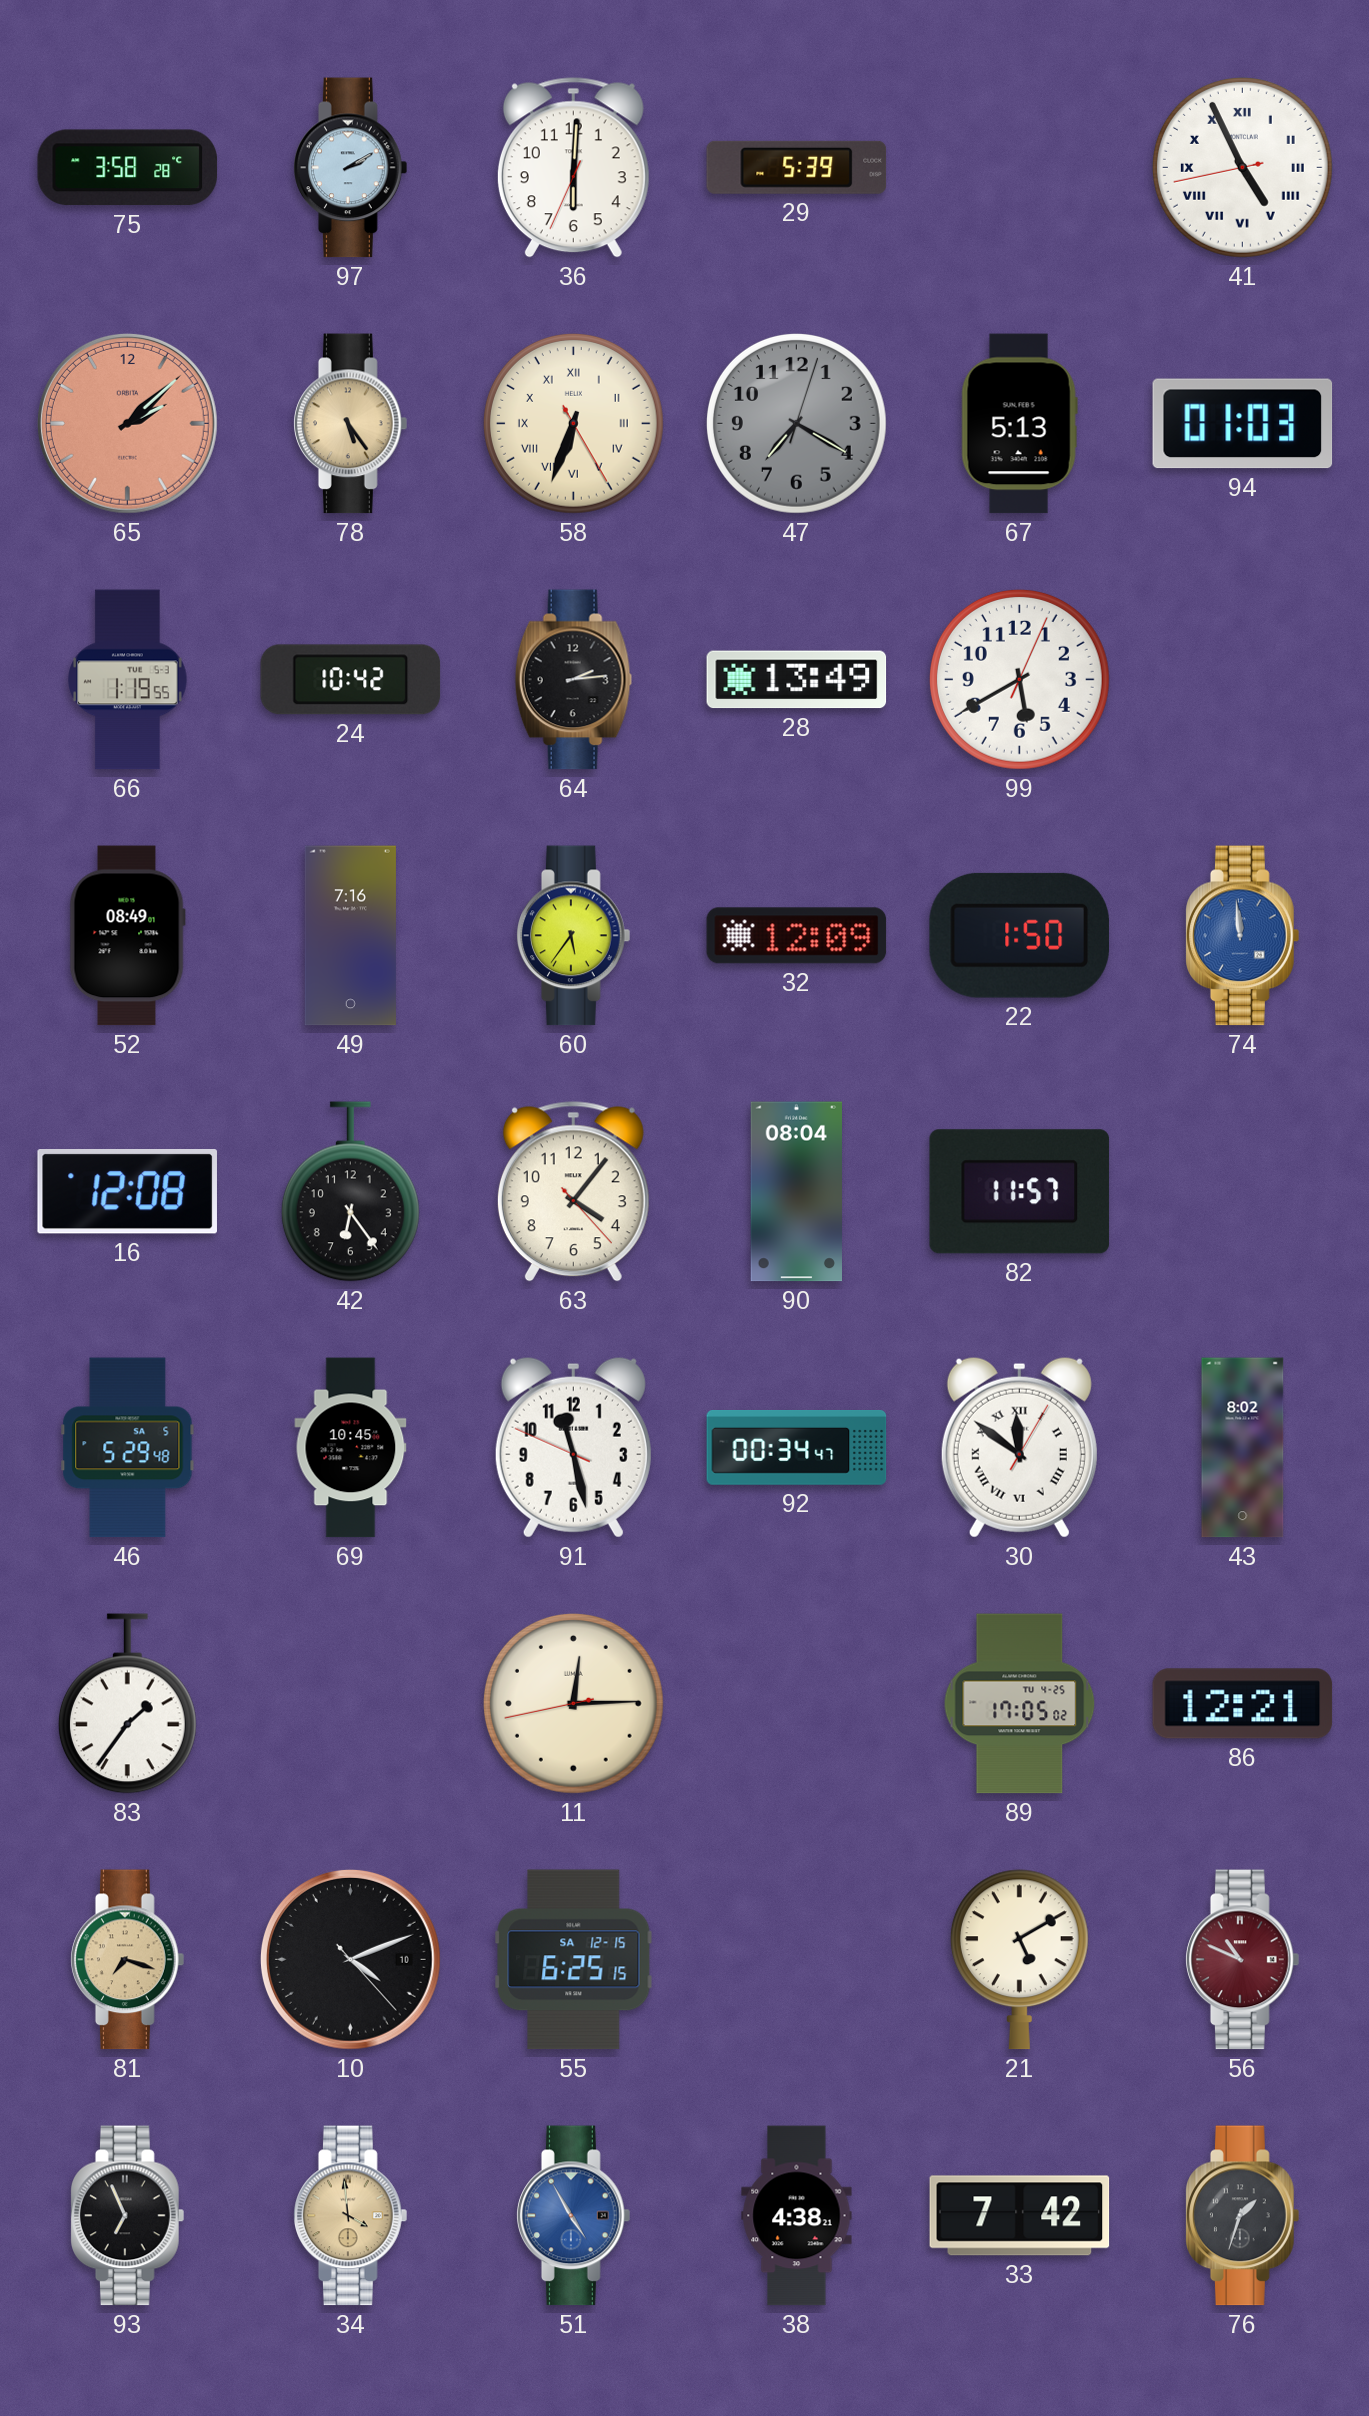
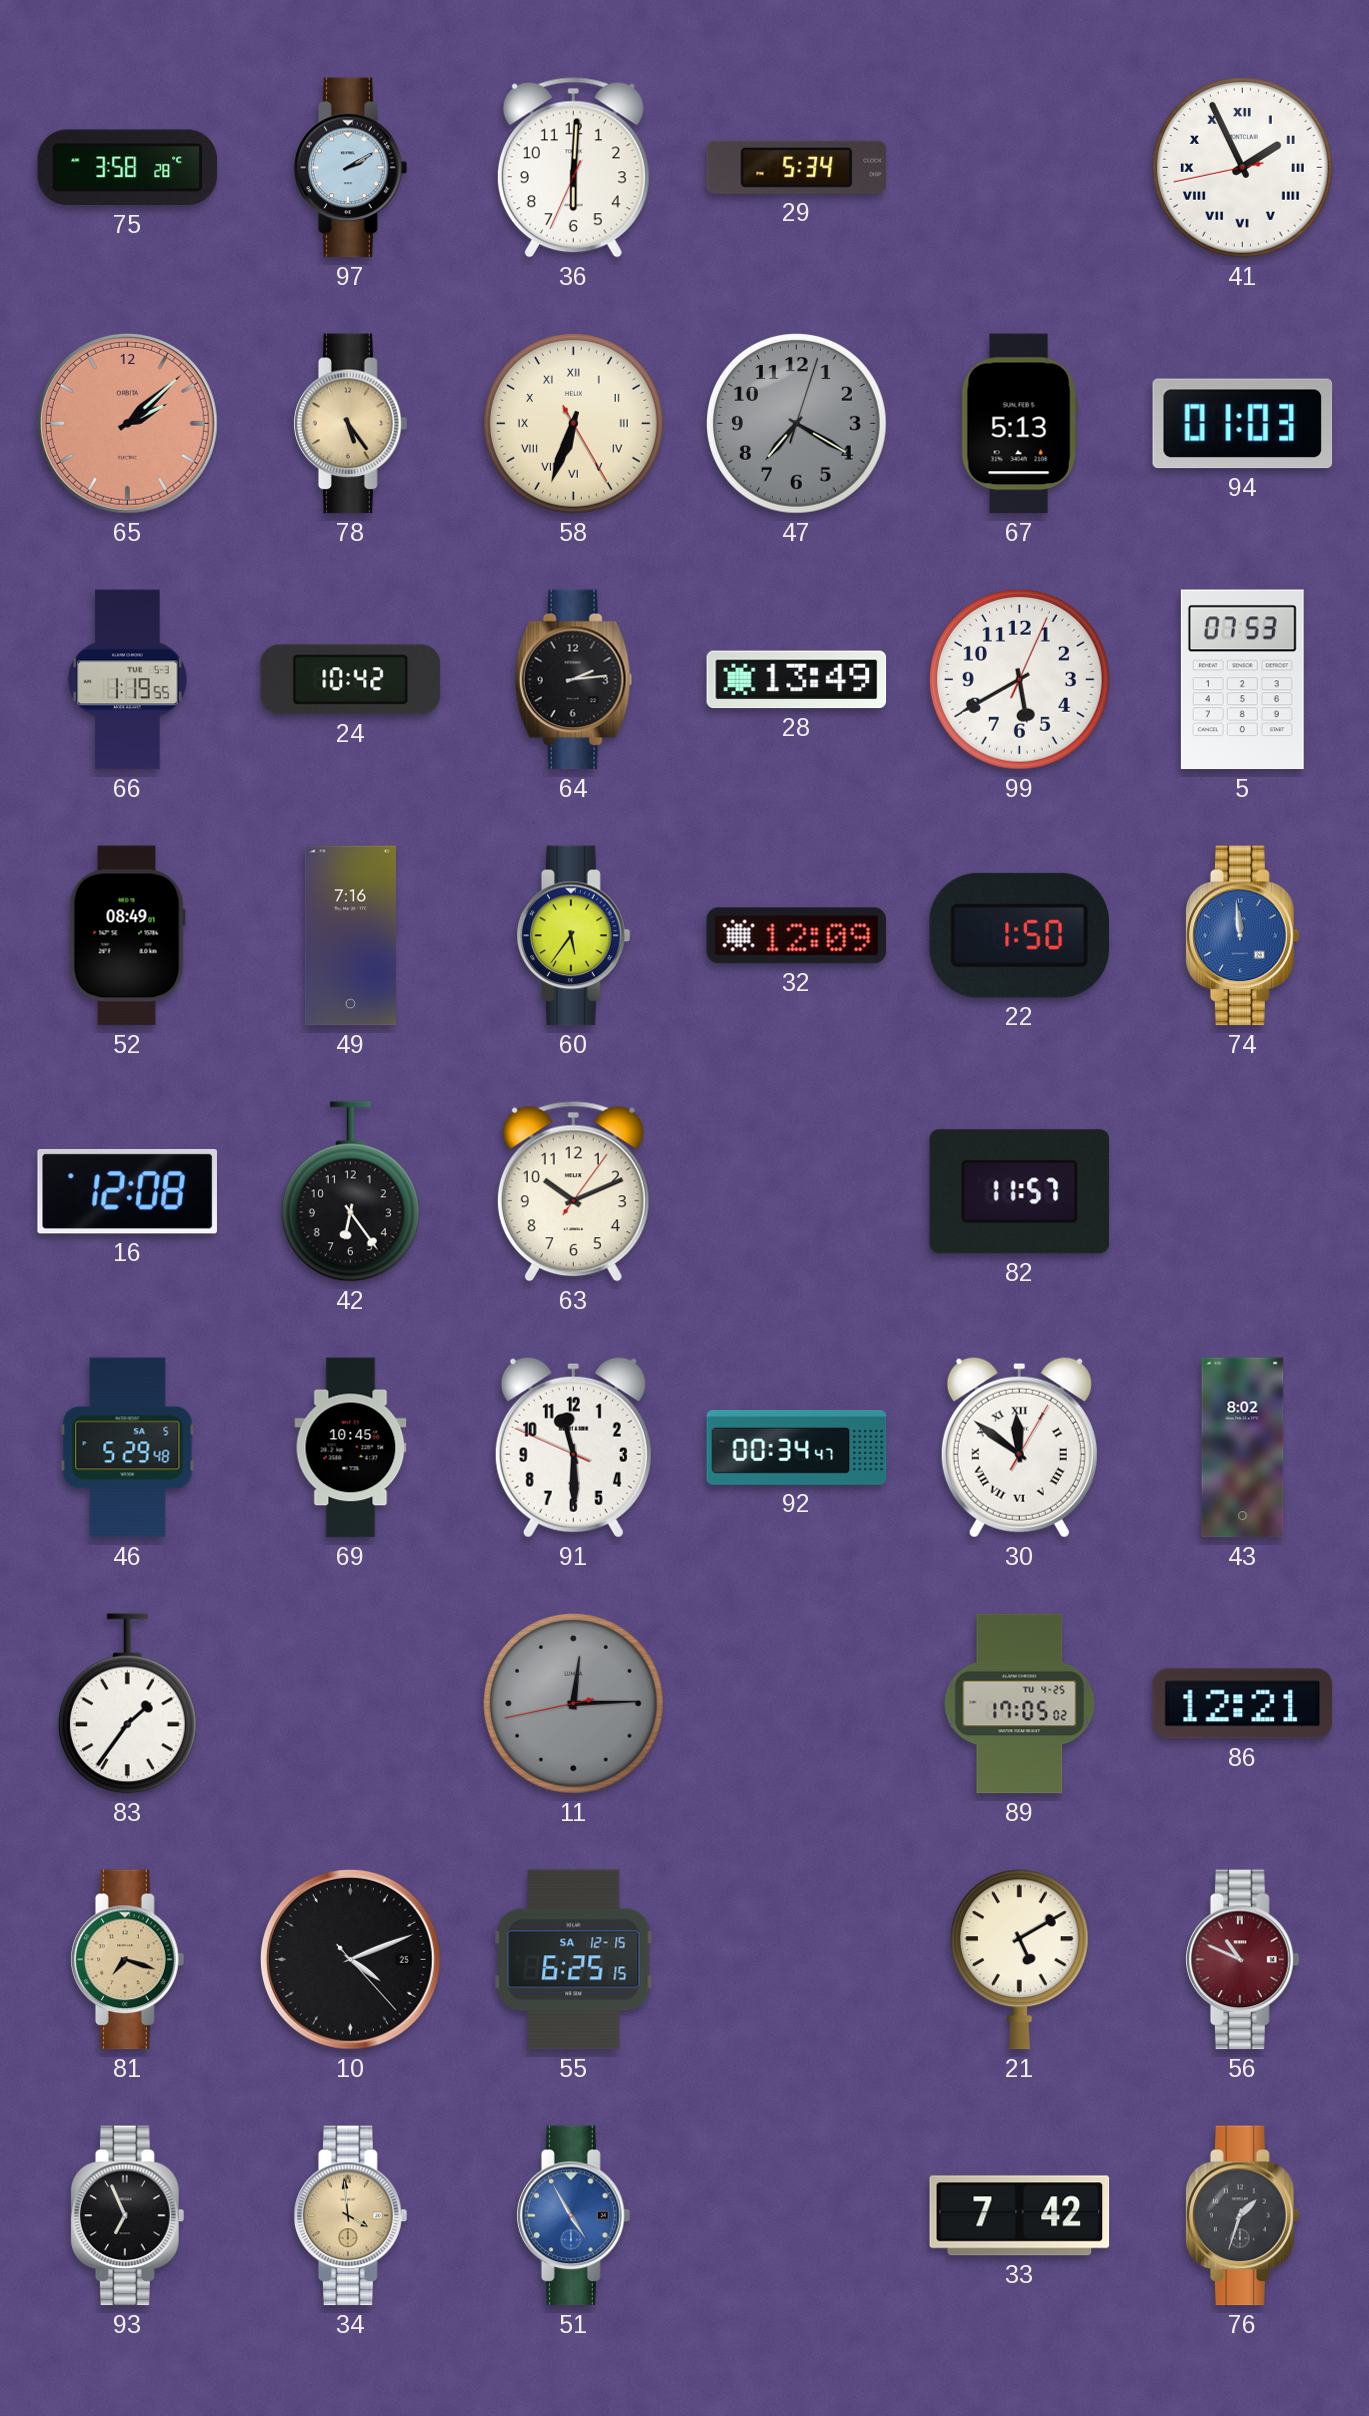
29: 5:39 -> 5:34 (797, 167)
41: 4:55 -> 1:55 (1242, 167)
5: none -> 07:53 (1242, 680)
63: 4:06 -> 10:11 (573, 1192)
90: 08:04 -> none (796, 1192)
91: 11:27 -> 11:29 (573, 1447)
11 dial: cream -> grey (573, 1703)
10 date: 10 -> 25 (350, 1959)
38: 4:38 -> none (797, 2216)
